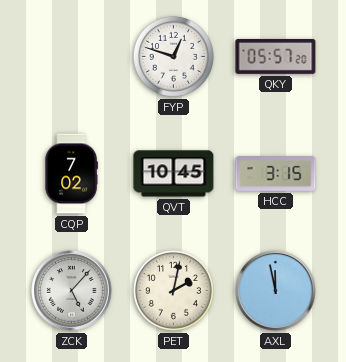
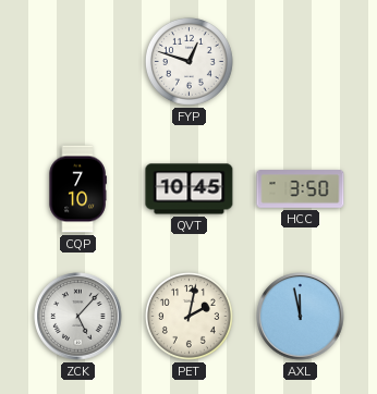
QKY: 05:57 -> none (276, 56)
CQP: 7:02 -> 7:10 (77, 189)
HCC: 3:15 -> 3:50 (301, 189)
